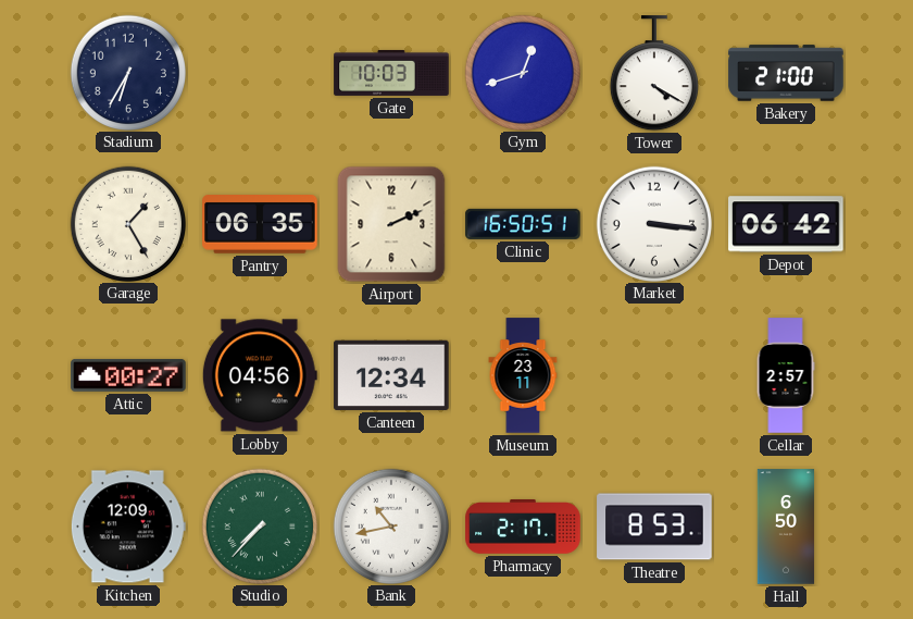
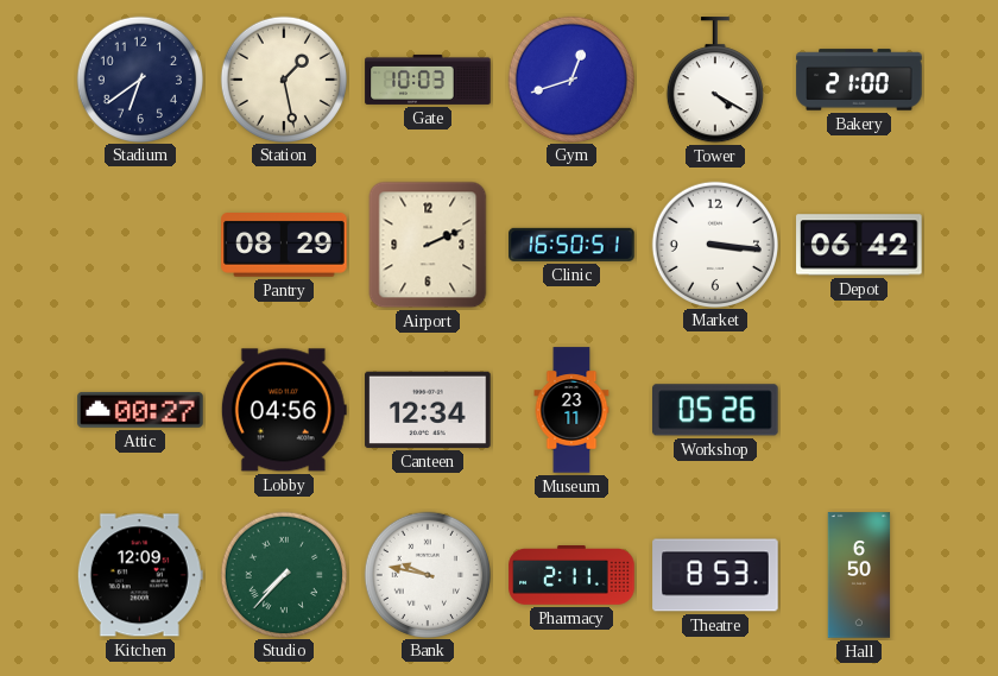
Stadium: 6:35 -> 6:39 (139, 78)
Station: none -> 1:28 (283, 78)
Garage: 1:25 -> none (127, 223)
Pantry: 06:35 -> 08:29 (284, 246)
Workshop: none -> 05:26 (716, 410)
Cellar: 2:57 -> none (786, 375)
Bank: 10:43 -> 9:47 (427, 574)
Pharmacy: 2:17 -> 2:11 (571, 576)
